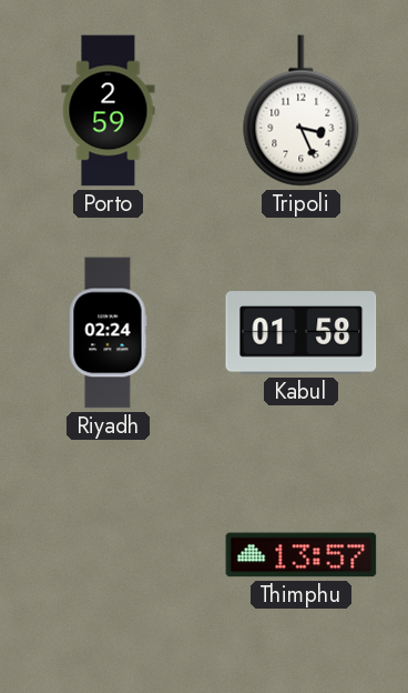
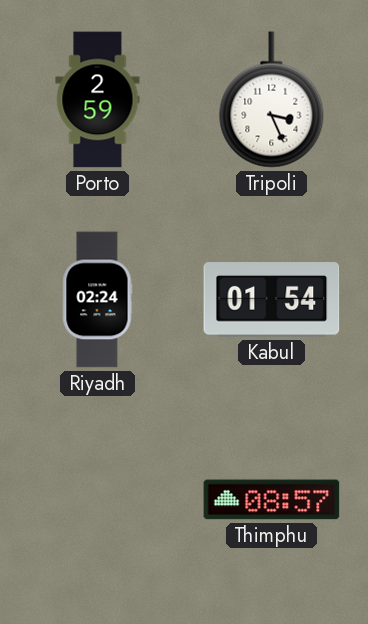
Kabul: 01:58 -> 01:54 (272, 300)
Thimphu: 13:57 -> 08:57 (272, 500)
